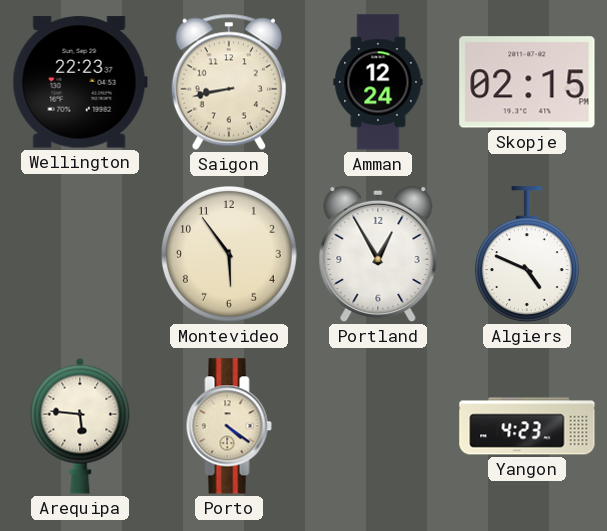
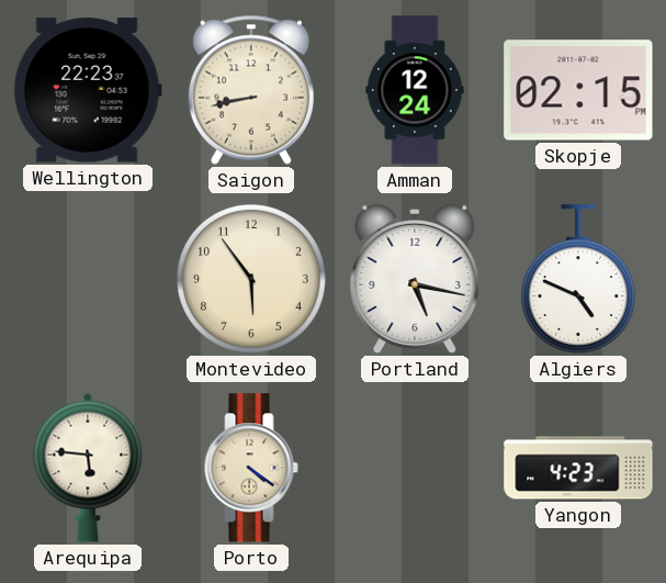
Portland: 12:55 -> 5:17 (415, 279)
